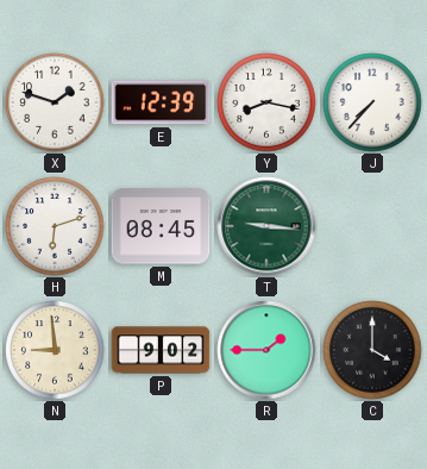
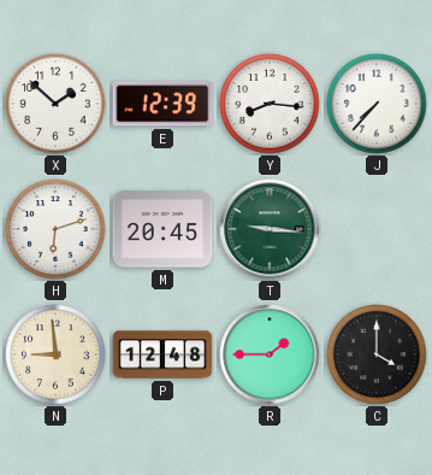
X: 1:48 -> 1:52 (55, 104)
Y: 8:17 -> 8:16 (270, 104)
M: 08:45 -> 20:45 (162, 229)
P: 9:02 -> 12:48 (162, 354)
